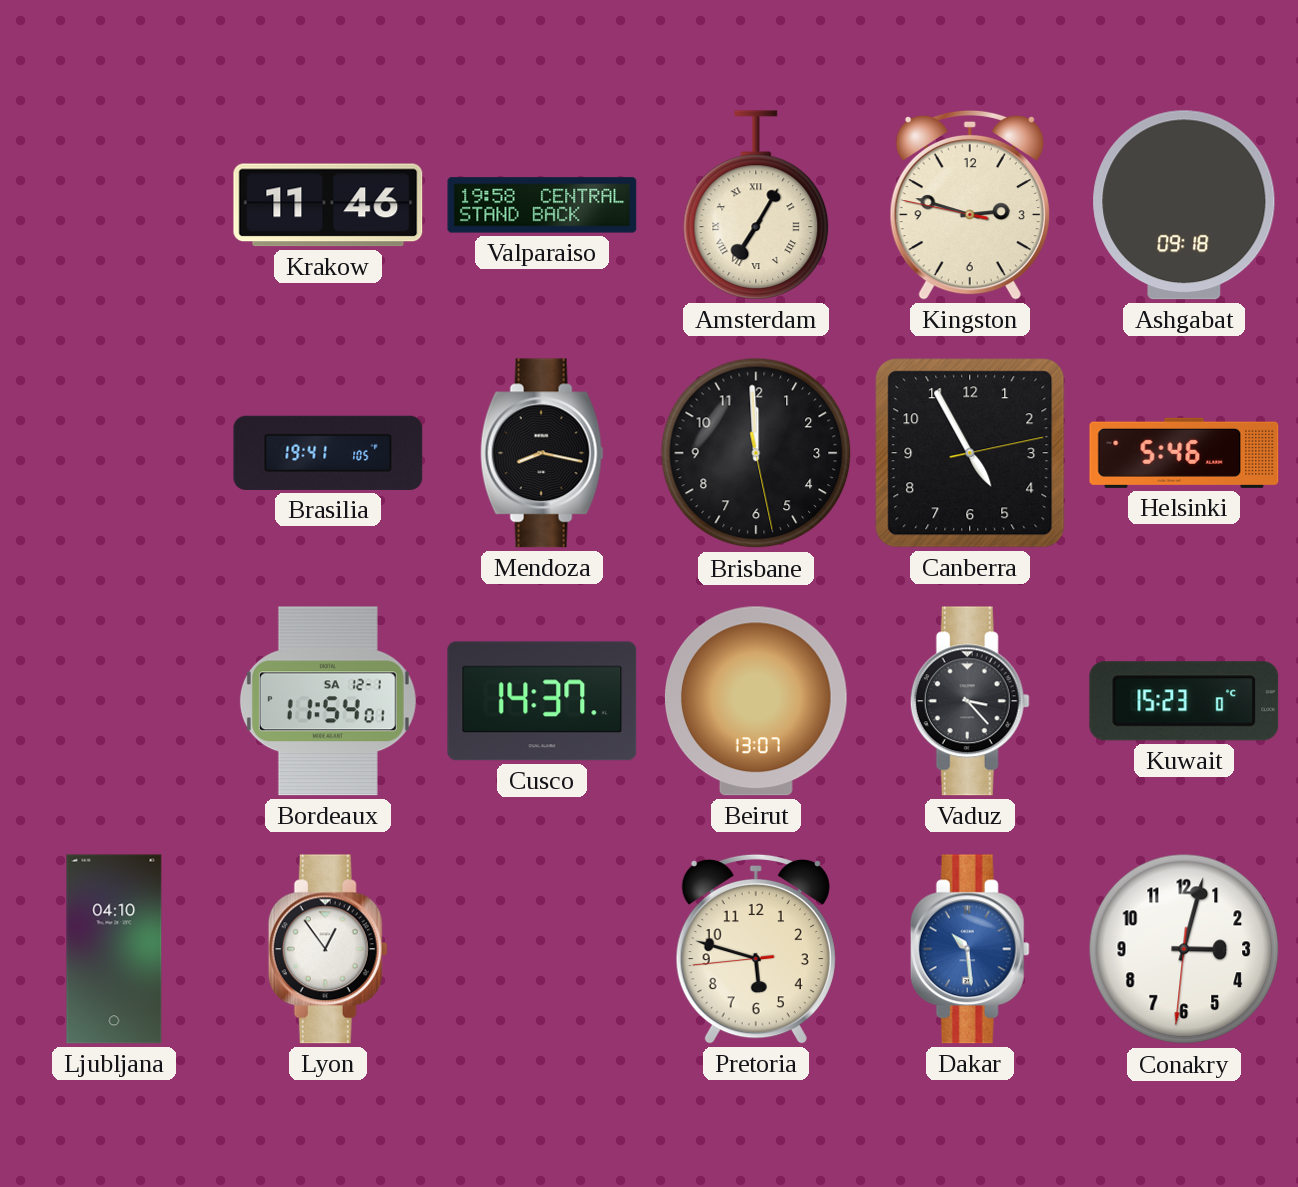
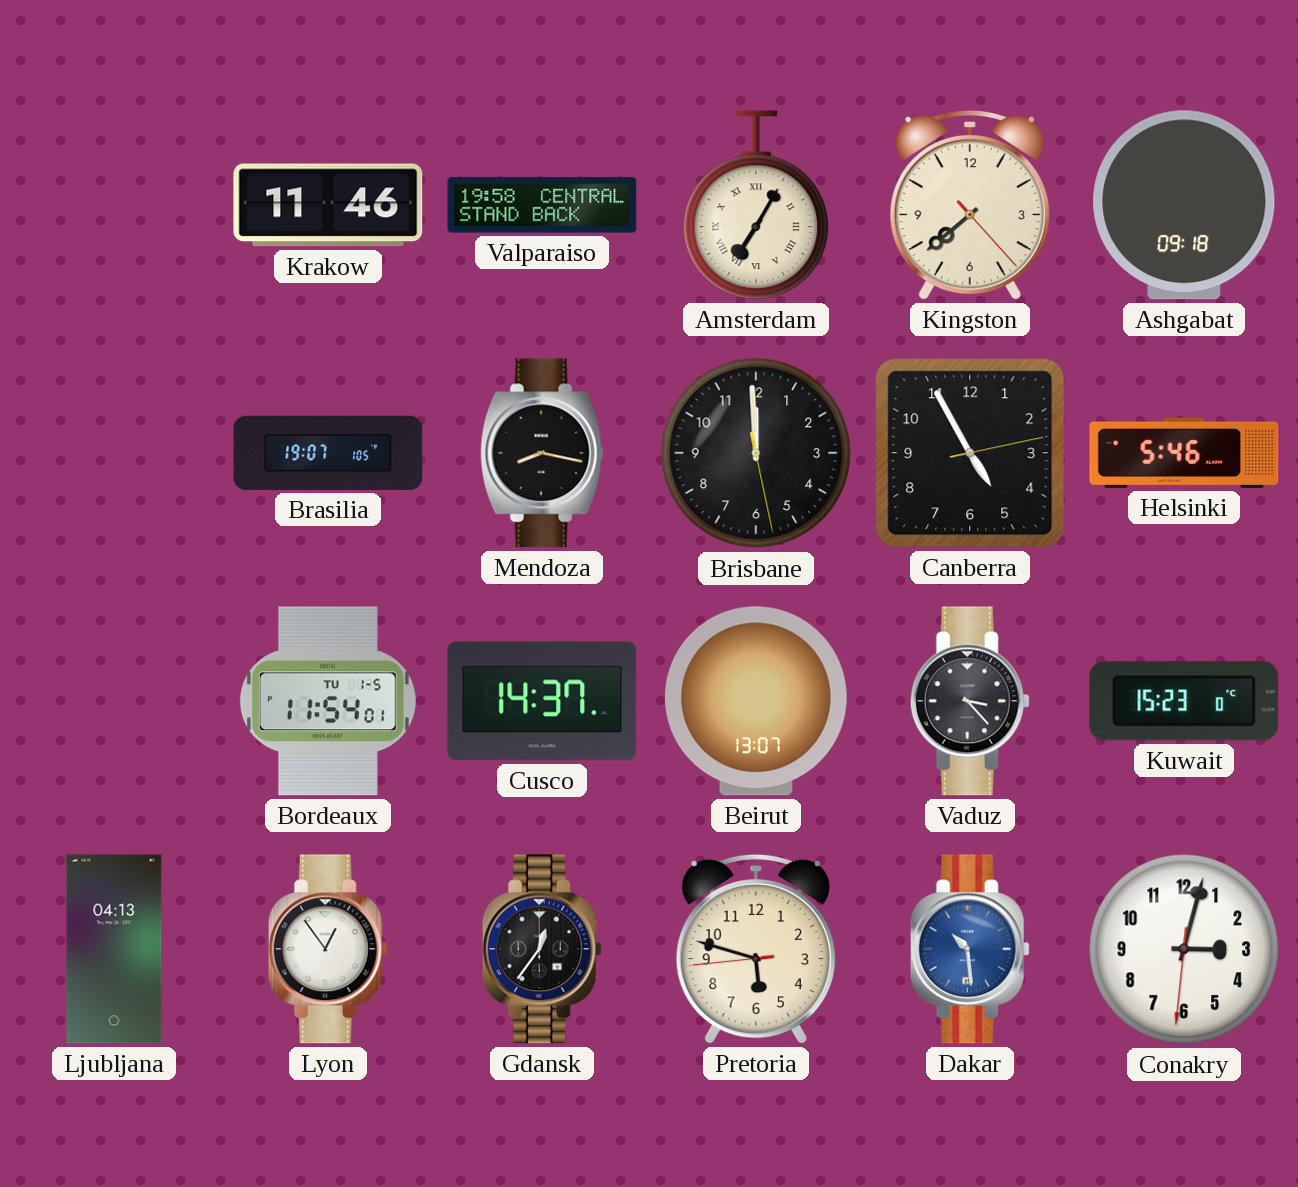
Kingston: 2:47 -> 7:38 (970, 205)
Brasilia: 19:41 -> 19:07 (328, 453)
Bordeaux date: SA 12-1 -> TU 1-5 (328, 701)
Ljubljana: 04:10 -> 04:13 (114, 949)
Gdansk: none -> 12:36 (542, 949)
